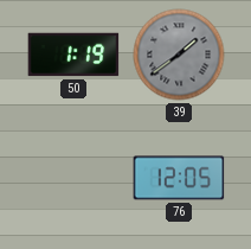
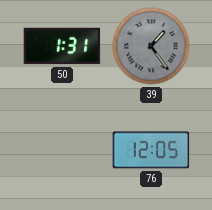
50: 1:19 -> 1:31 (62, 46)
39: 1:39 -> 1:24 (151, 46)
